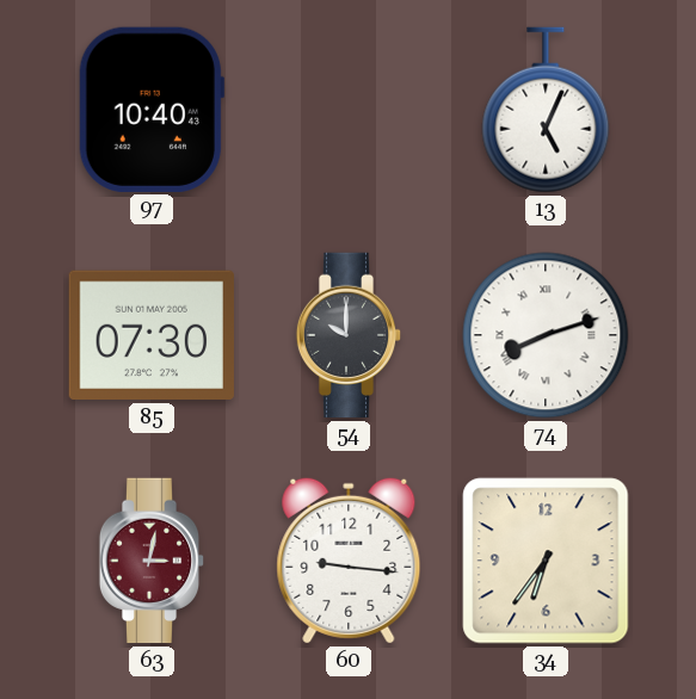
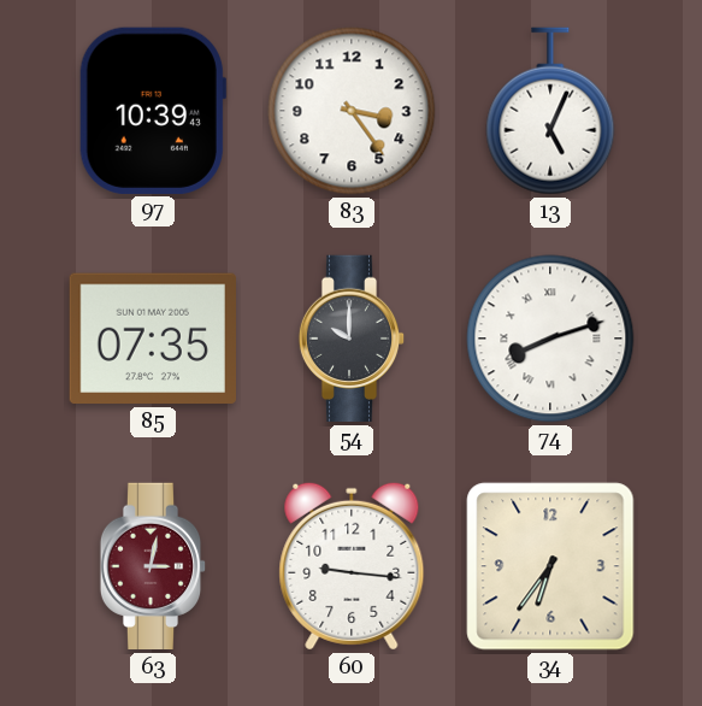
97: 10:40 -> 10:39 (152, 111)
83: none -> 3:24 (352, 111)
85: 07:30 -> 07:35 (153, 339)
